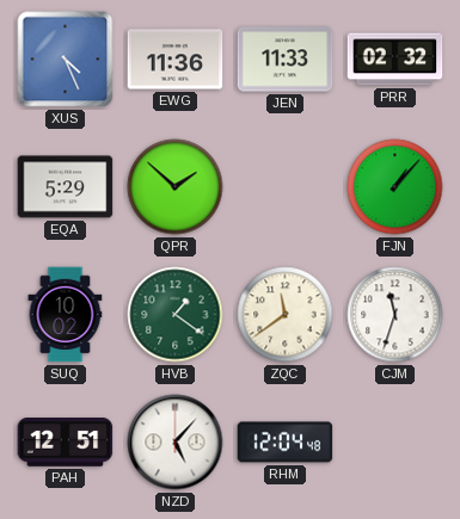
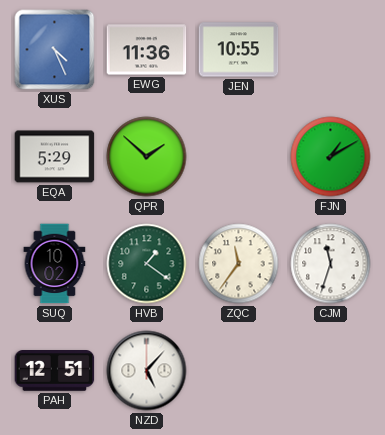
JEN: 11:33 -> 10:55 (239, 50)
PRR: 02:32 -> none (395, 60)
FJN: 1:07 -> 1:10 (331, 157)
ZQC: 11:39 -> 11:36 (239, 264)
RHM: 12:04 -> none (286, 443)
